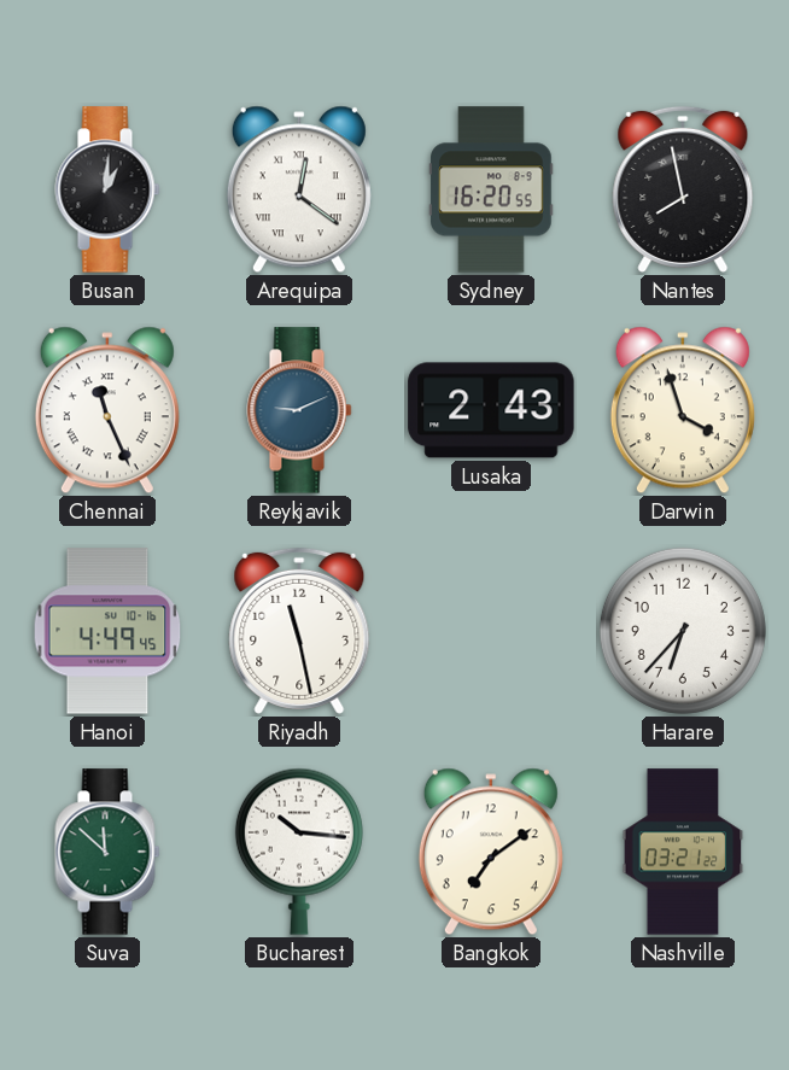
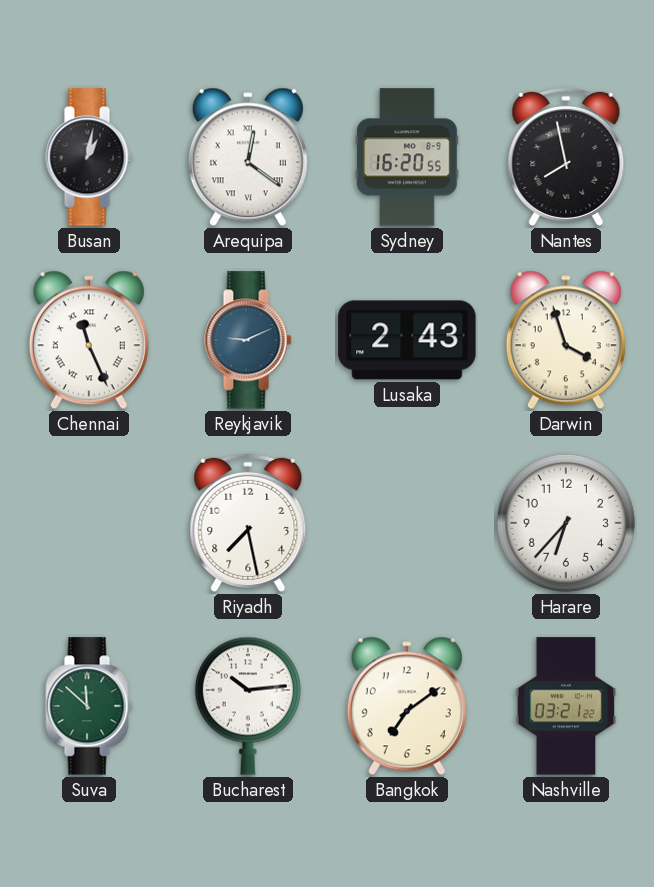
Busan: 1:01 -> 1:02 (89, 157)
Hanoi: 4:49 -> none (107, 631)
Riyadh: 11:28 -> 7:28 (248, 523)
Bucharest: 10:16 -> 10:14 (248, 706)
